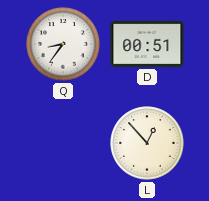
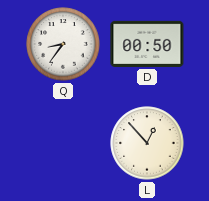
D: 00:51 -> 00:50 (147, 44)
